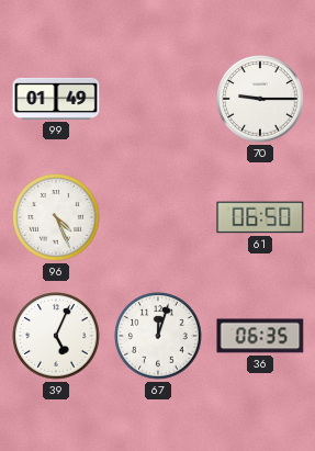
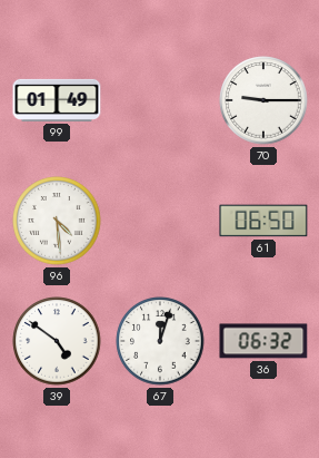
96: 4:26 -> 4:29 (57, 221)
39: 5:04 -> 4:51 (57, 341)
36: 06:35 -> 06:32 (263, 341)
